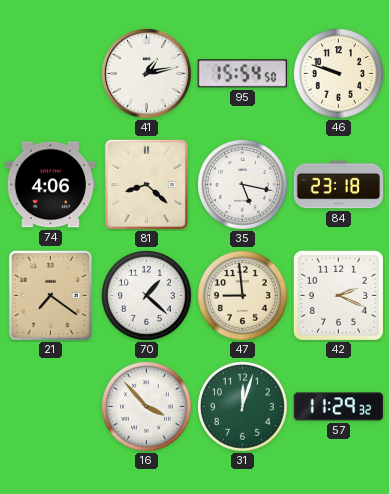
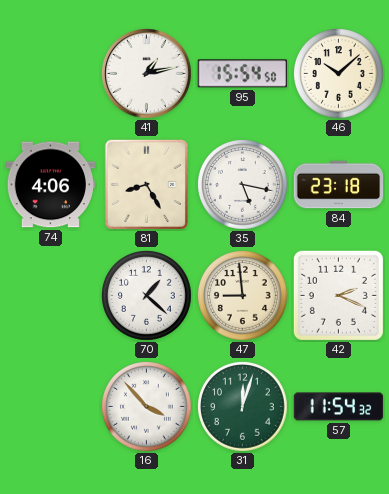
46: 9:48 -> 10:08 (339, 74)
81: 8:22 -> 8:25 (146, 184)
21: 7:21 -> none (50, 295)
57: 11:29 -> 11:54 (339, 407)
